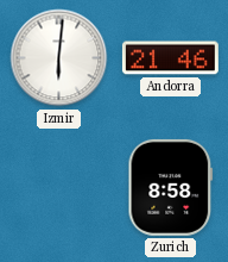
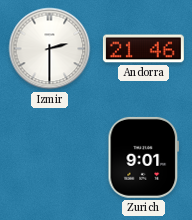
Izmir: 6:01 -> 2:30 (50, 49)
Zurich: 8:58 -> 9:01 (144, 157)
